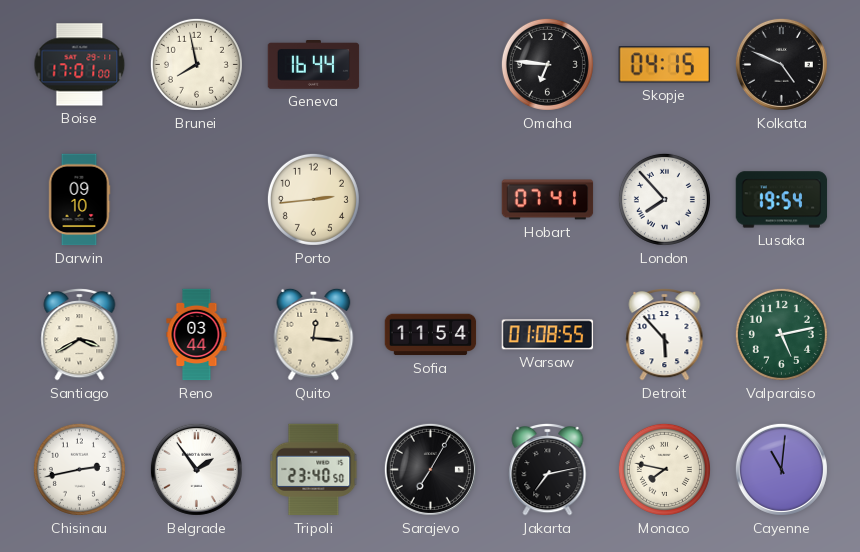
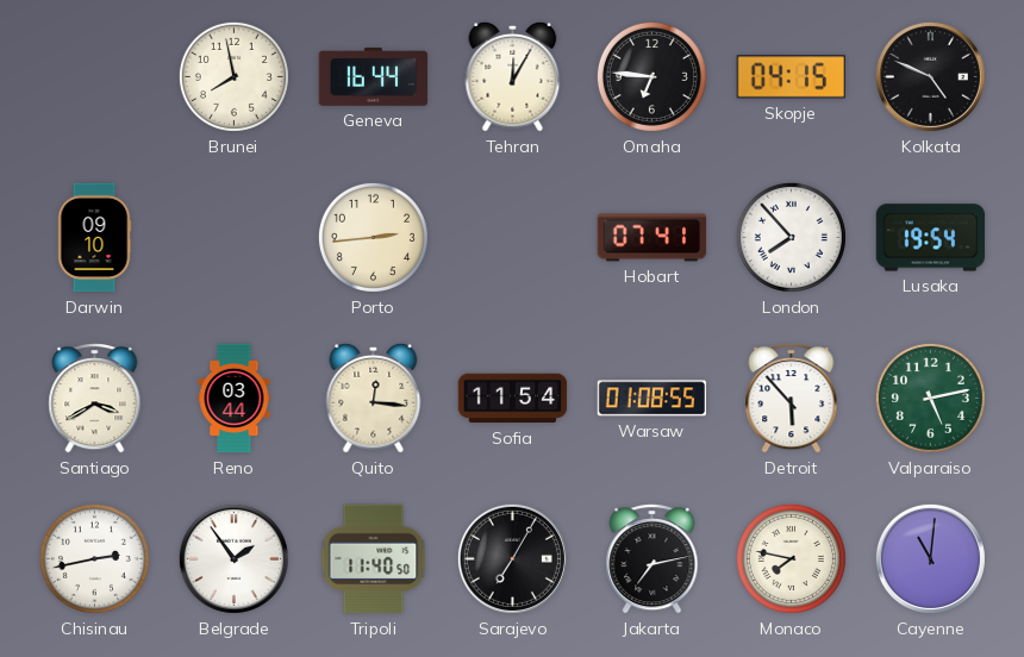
Boise: 17:01 -> none (80, 65)
Tehran: none -> 12:05 (513, 76)
Tripoli: 23:40 -> 11:40 (374, 559)
